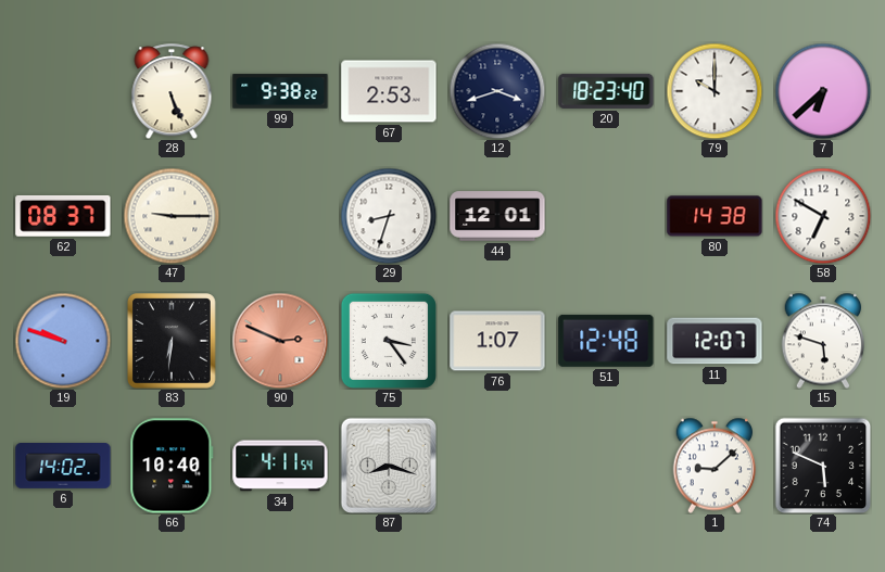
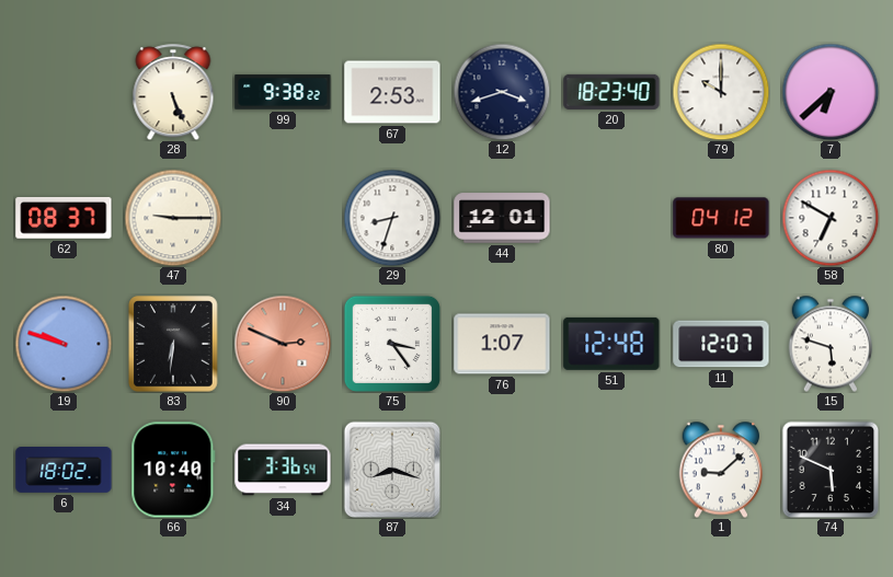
80: 14:38 -> 04:12 (721, 218)
6: 14:02 -> 18:02 (64, 471)
34: 4:11 -> 3:36 (283, 470)
